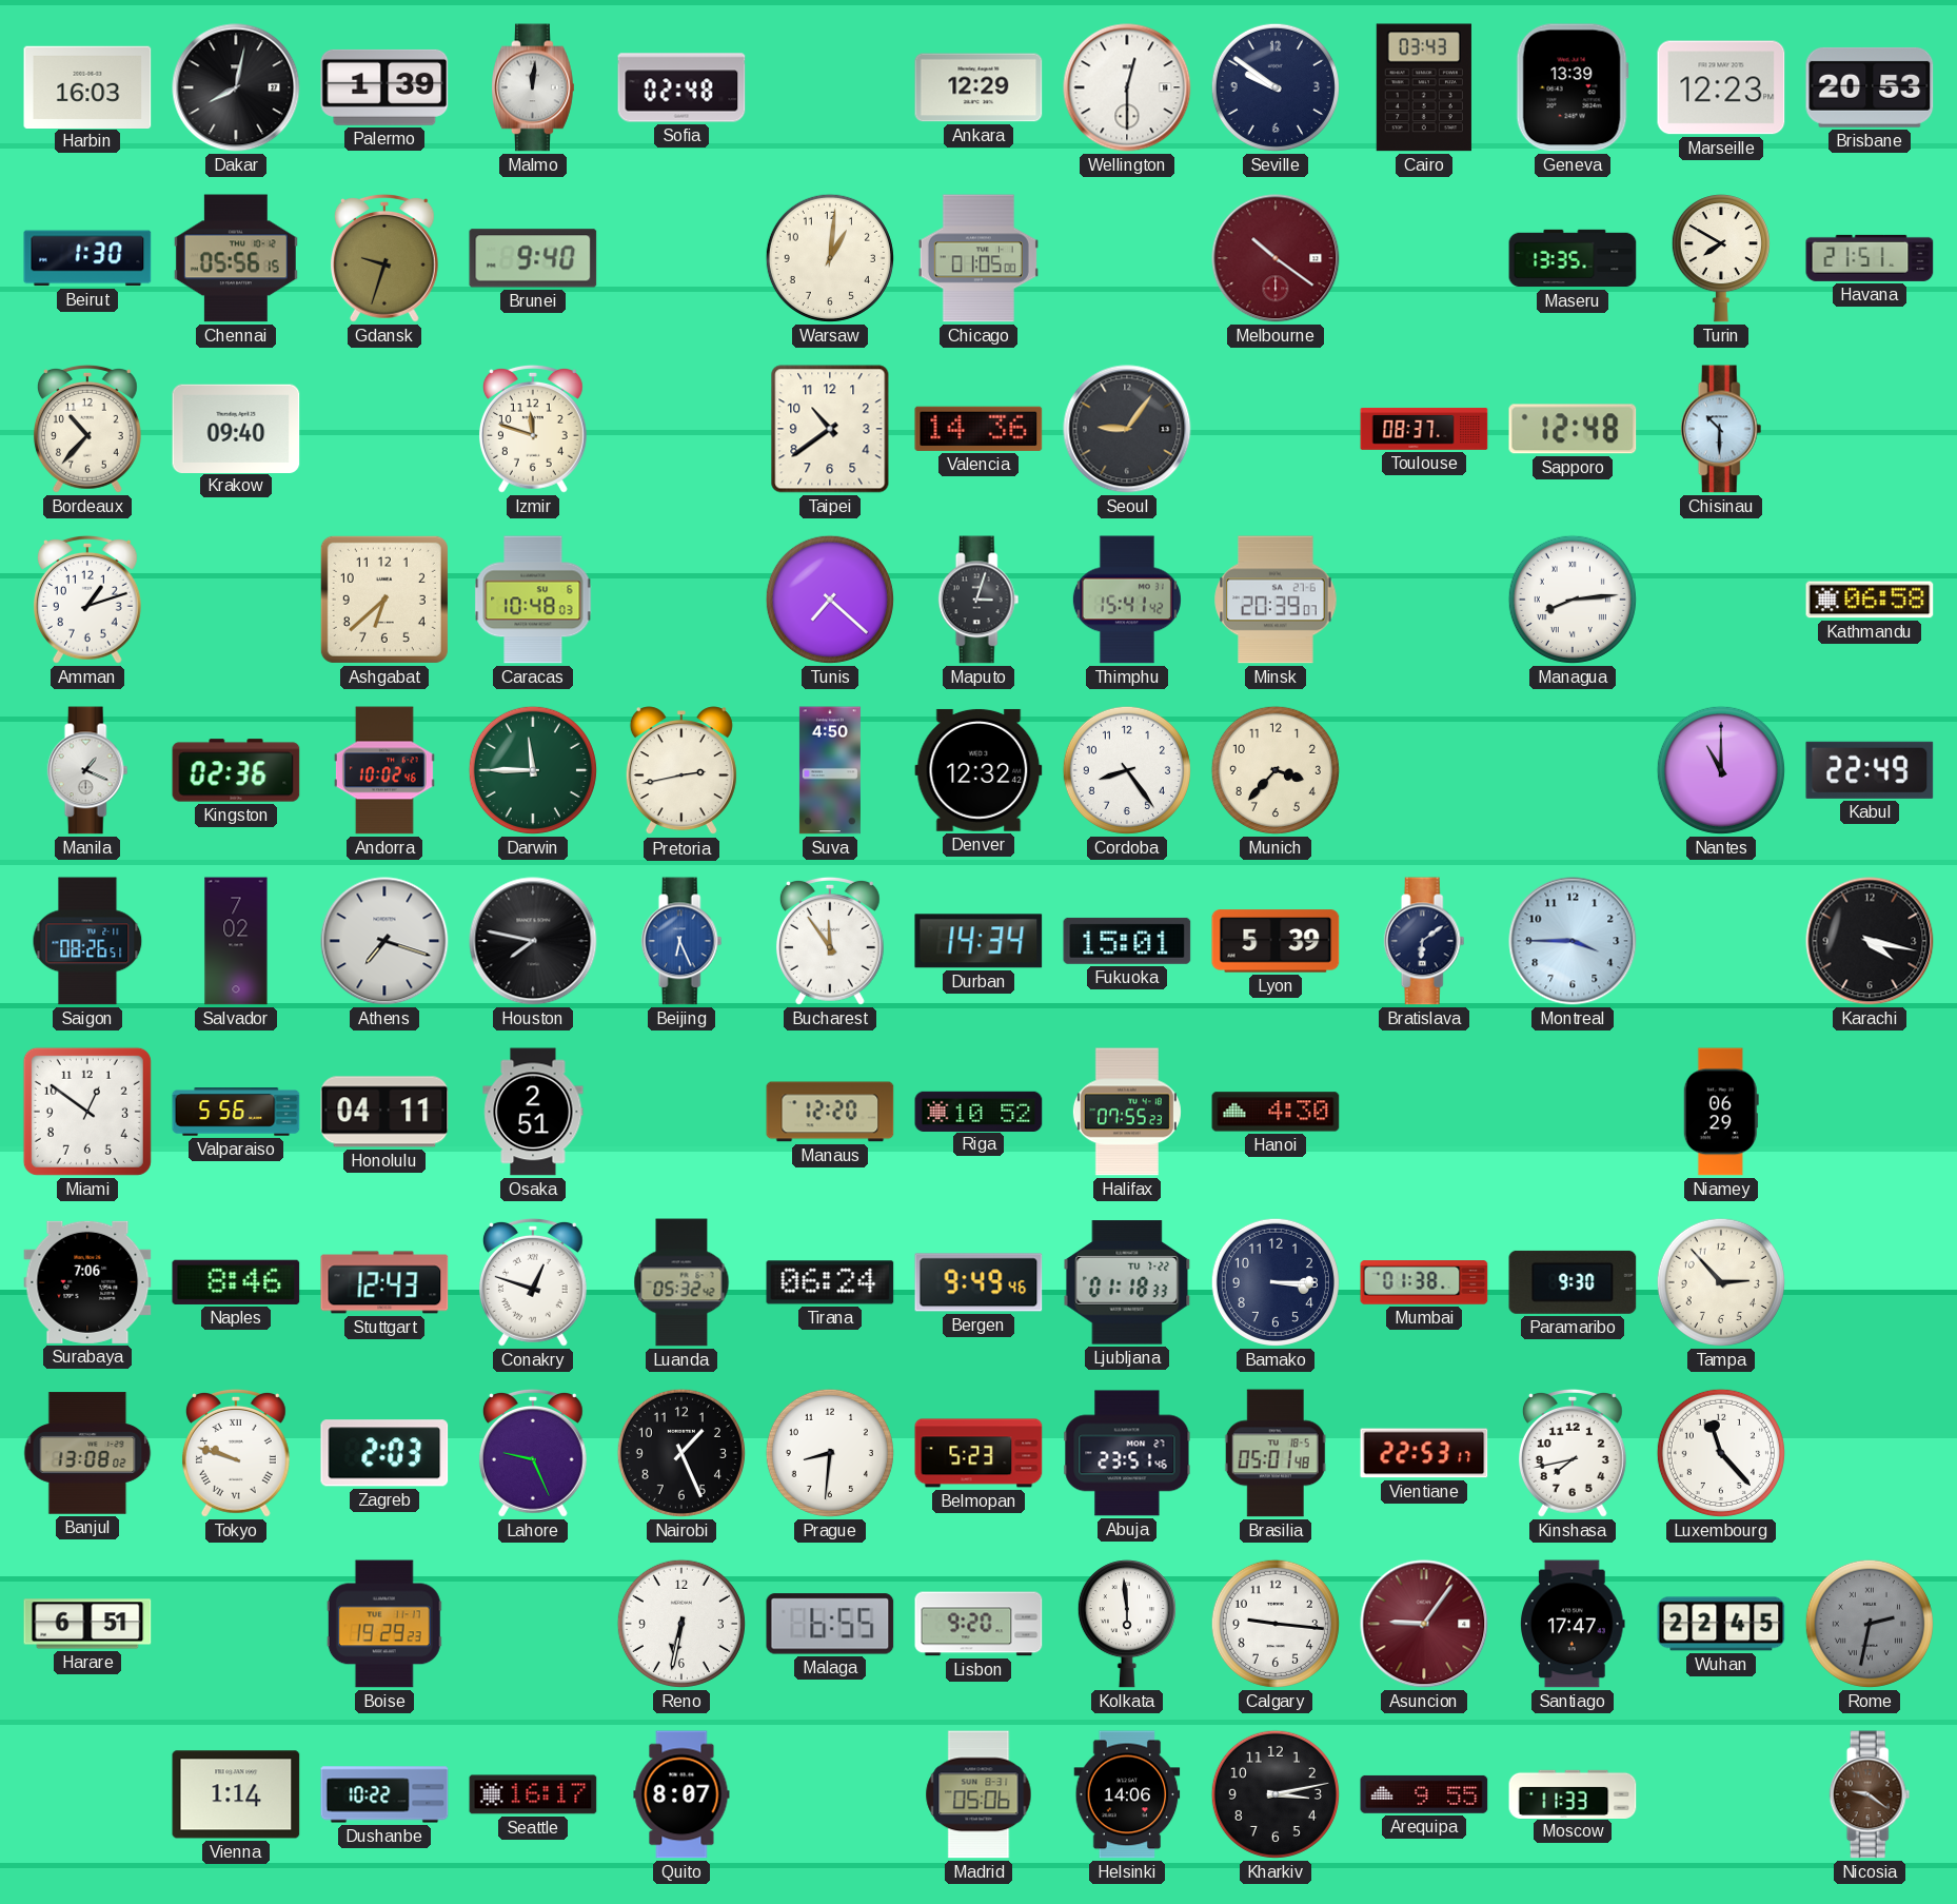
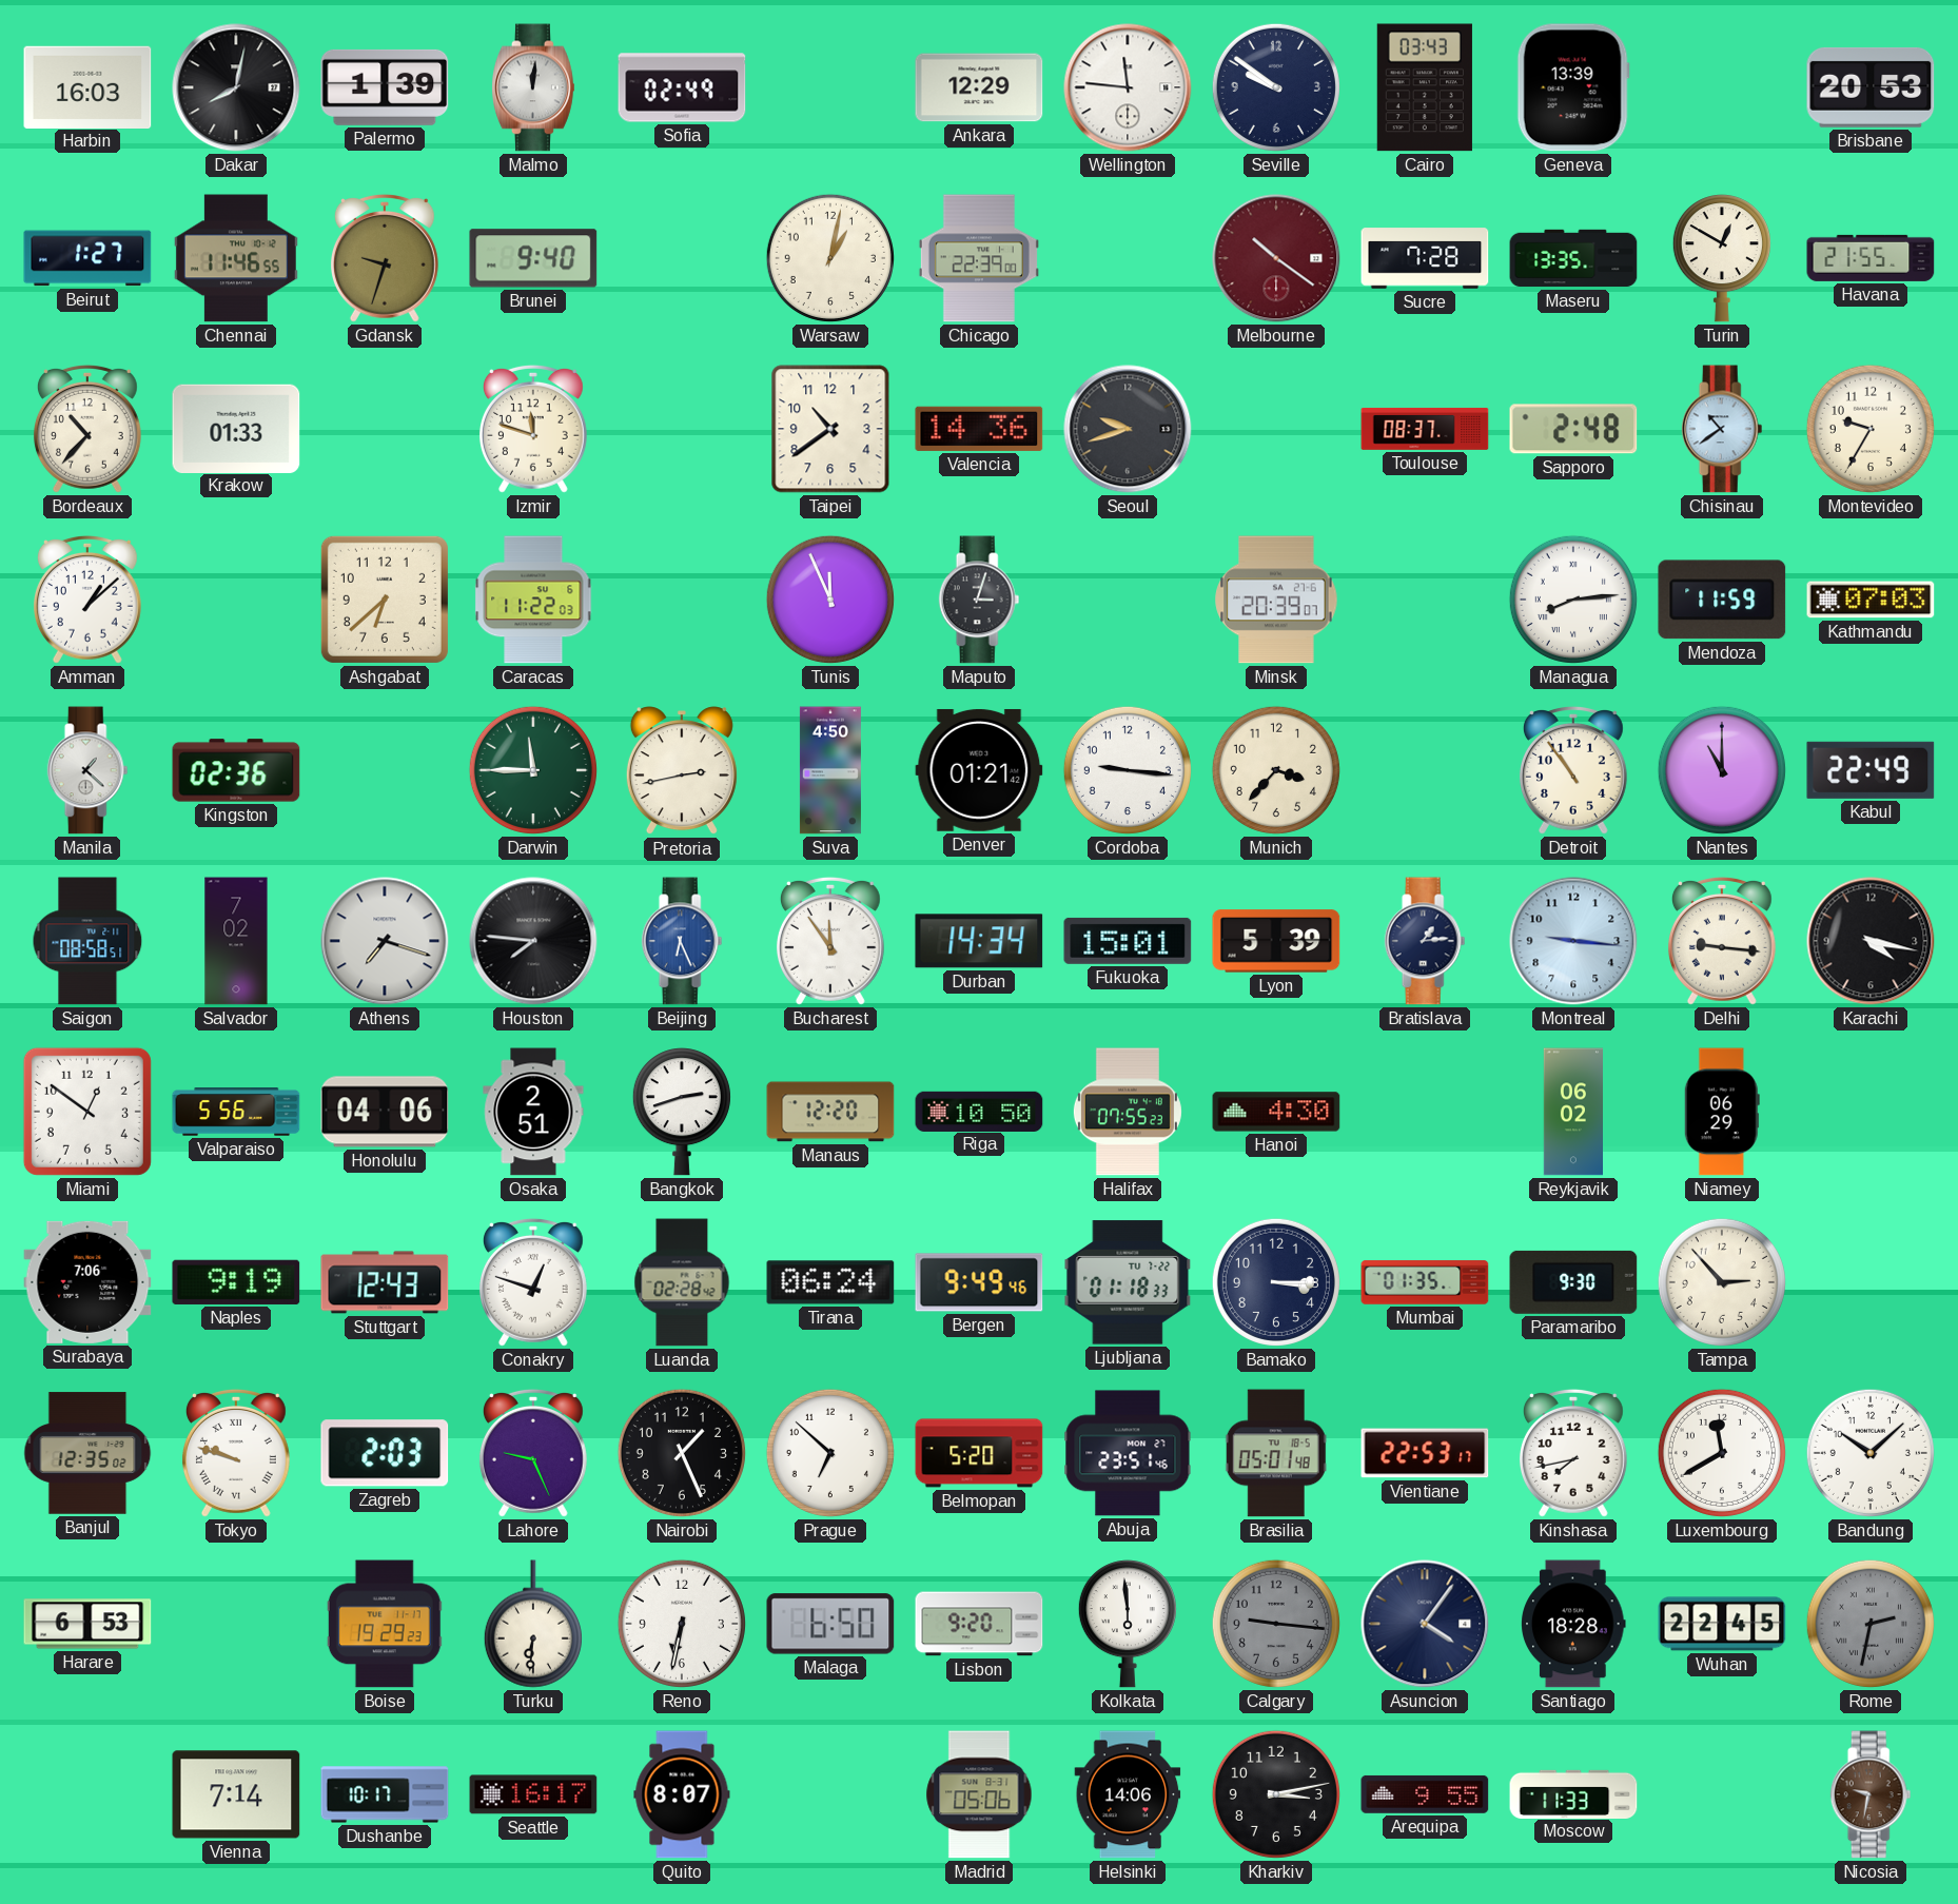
Sofia: 02:48 -> 02:49 (682, 87)
Wellington: 12:30 -> 11:46 (1128, 87)
Marseille: 12:23 -> none (1721, 87)
Beirut: 1:30 -> 1:27 (87, 258)
Chennai: 05:56 -> 11:46 (236, 258)
Warsaw: 1:01 -> 1:02 (830, 258)
Chicago: 01:05 -> 22:39 (979, 258)
Sucre: none -> 7:28 (1425, 258)
Turin: 7:50 -> 12:50 (1722, 258)
Havana: 21:51 -> 21:55 (1871, 258)
Krakow: 09:40 -> 01:33 (236, 428)
Seoul: 9:06 -> 9:42 (1128, 429)
Sapporo: 12:48 -> 2:48 (1573, 429)
Chisinau: 10:30 -> 10:39 (1722, 429)
Montevideo: none -> 9:35 (1871, 429)
Amman: 1:12 -> 1:08 (87, 600)
Caracas: 10:48 -> 11:22 (533, 600)
Tunis: 7:22 -> 11:56 (830, 600)
Thimphu: 15:41 -> none (1127, 600)
Mendoza: none -> 11:59 (1722, 600)
Kathmandu: 06:58 -> 07:03 (1871, 600)
Manila: 1:19 -> 1:22 (87, 770)
Andorra: 10:02 -> none (384, 770)
Denver: 12:32 -> 01:21 (979, 770)
Cordoba: 8:24 -> 9:16 (1128, 770)
Detroit: none -> 10:54 (1573, 770)
Saigon: 08:26 -> 08:58 (87, 941)
Houston: 7:47 -> 7:46 (533, 941)
Bratislava: 6:09 -> 1:14 (1425, 941)
Montreal: 3:45 -> 9:16 (1573, 941)
Delhi: none -> 9:16 (1722, 941)
Honolulu: 04:11 -> 04:06 (385, 1112)
Bangkok: none -> 2:42 (682, 1112)
Riga: 10:52 -> 10:50 (979, 1111)
Reykjavik: none -> 06:02 (1572, 1112)
Naples: 8:46 -> 9:19 (236, 1282)
Luanda: 05:32 -> 02:28 (682, 1282)
Mumbai: 01:38 -> 01:35 (1425, 1282)
Banjul: 13:08 -> 12:35 (87, 1453)
Prague: 8:31 -> 6:52 (830, 1453)
Belmopan: 5:23 -> 5:20 (979, 1453)
Luxembourg: 11:23 -> 11:40 (1722, 1453)
Bandung: none -> 10:08 (1871, 1453)
Harare: 6:51 -> 6:53 (87, 1624)
Turku: none -> 6:31 (533, 1624)
Malaga: 6:55 -> 6:50 (830, 1624)
Calgary dial: white -> grey (1276, 1624)
Asuncion: 9:06 -> 4:06 (1425, 1624)
Asuncion dial: burgundy -> navy (1425, 1624)
Santiago: 17:47 -> 18:28 (1573, 1624)
Vienna: 1:14 -> 7:14 (236, 1794)
Dushanbe: 10:22 -> 10:17 (385, 1794)
Nicosia: 9:21 -> 9:32 (1871, 1794)
